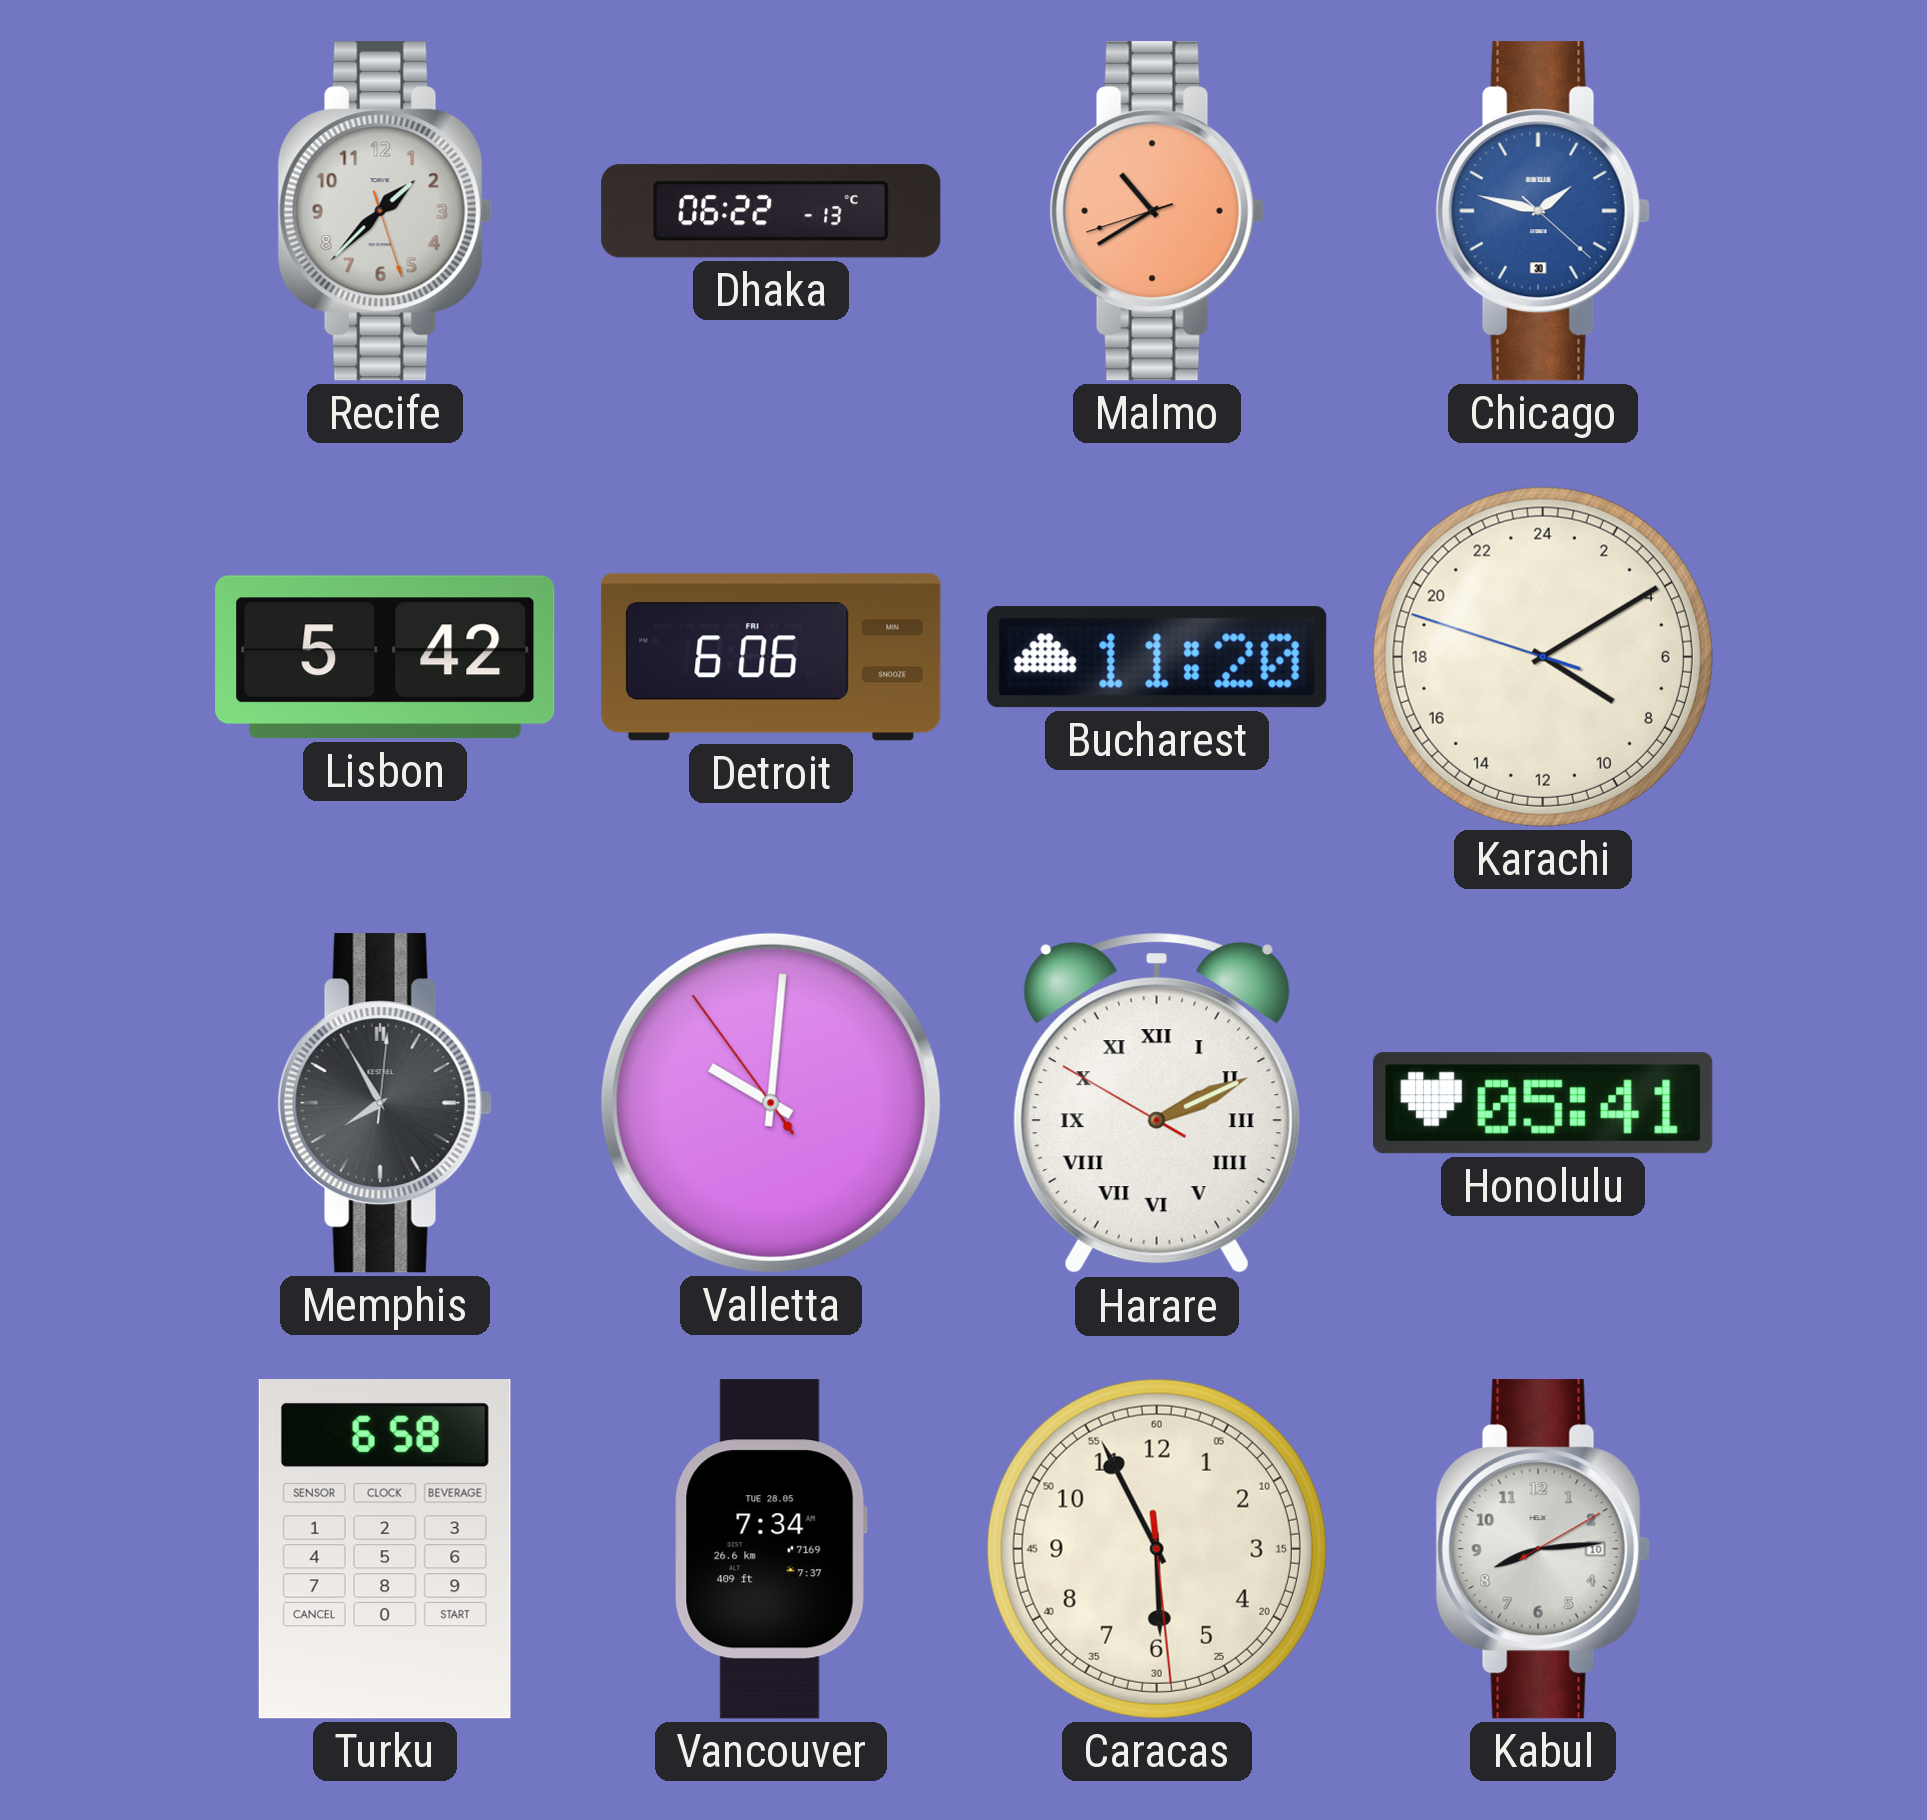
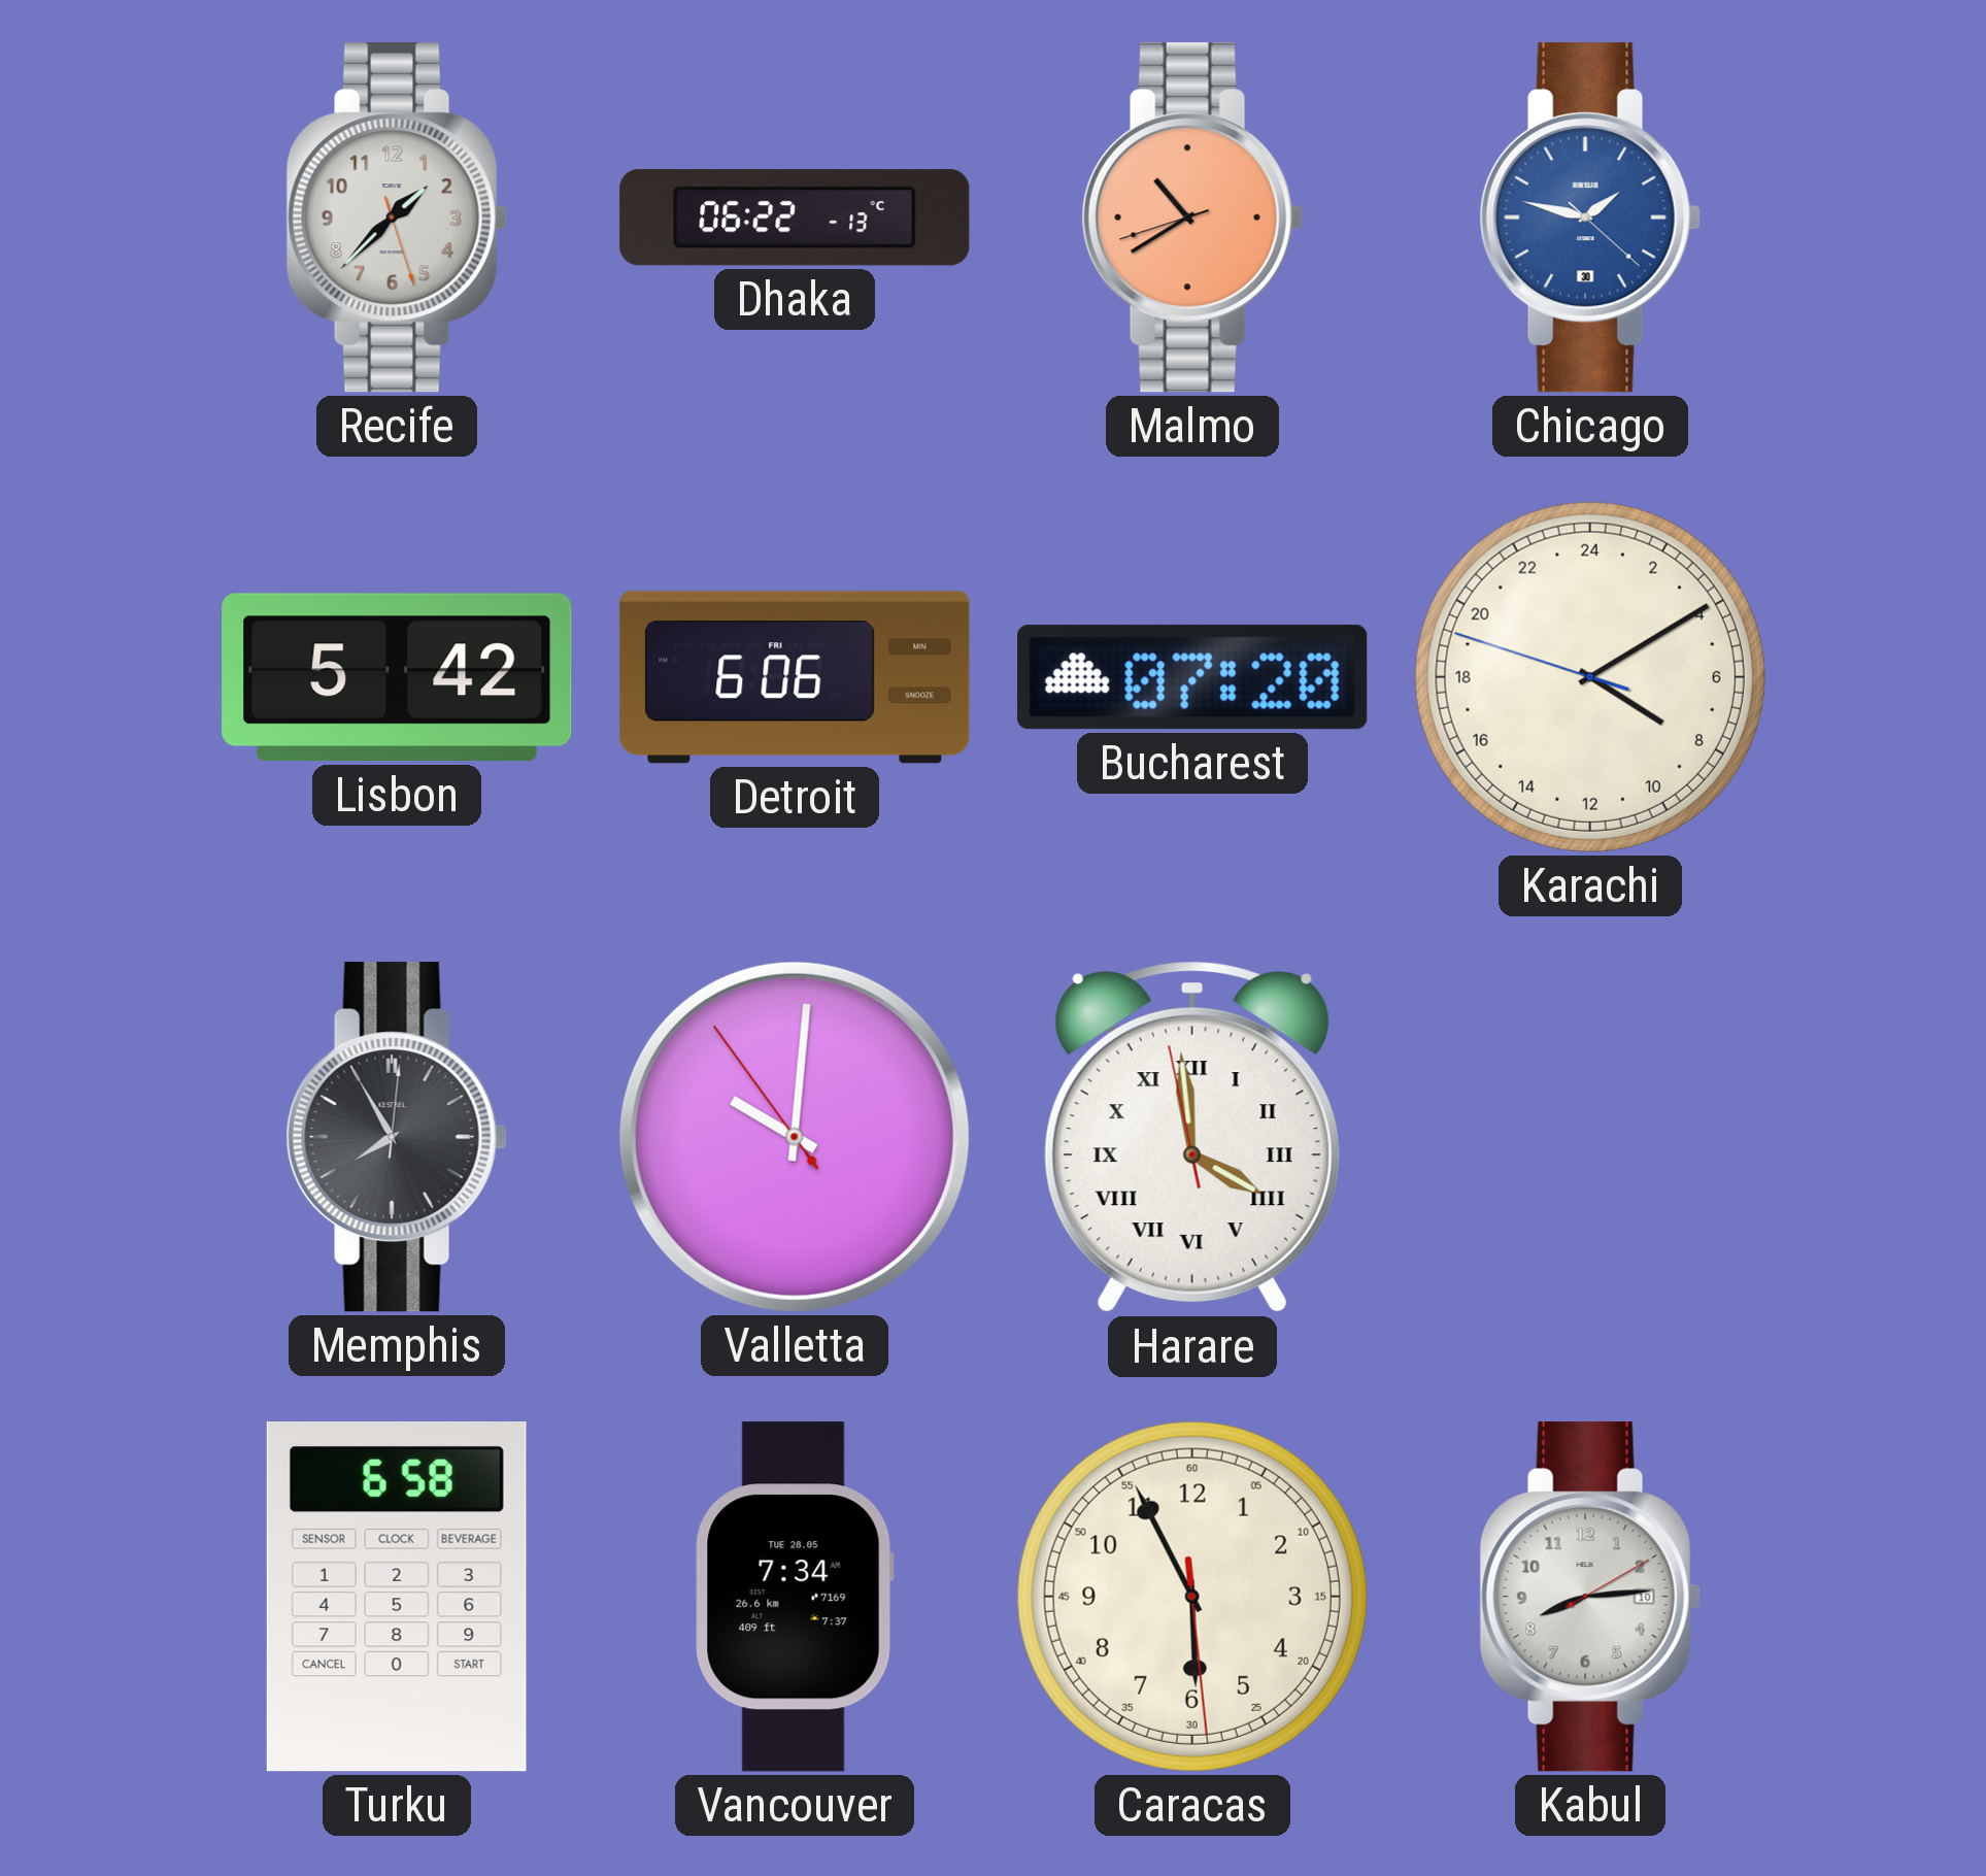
Bucharest: 11:20 -> 07:20 (1192, 677)
Harare: 2:10 -> 3:58 (1192, 1137)
Honolulu: 05:41 -> none (1543, 1103)
